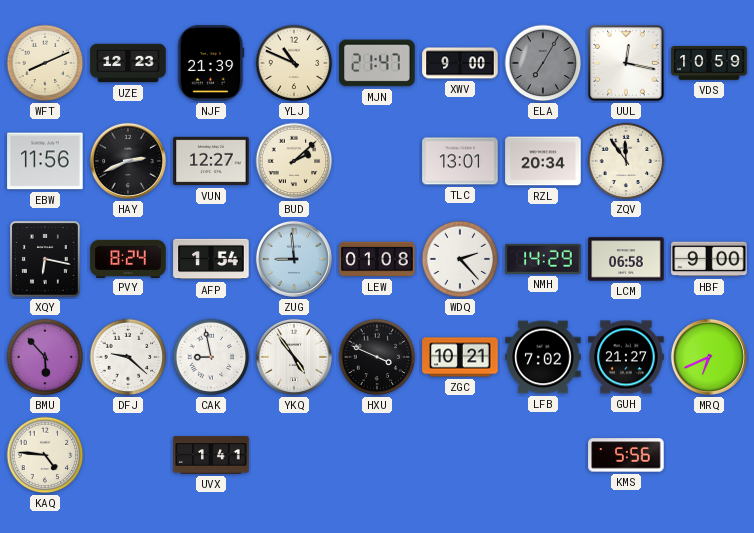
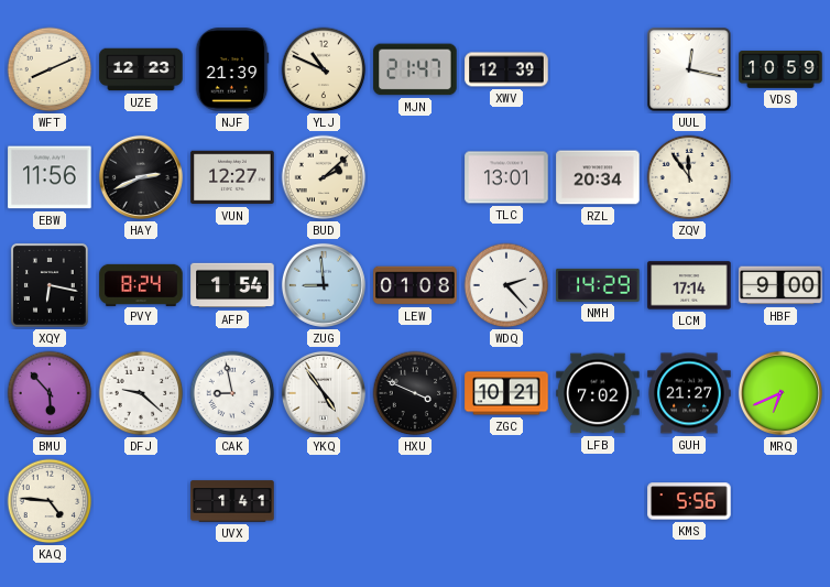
XWV: 9:00 -> 12:39 (506, 69)
ELA: 7:05 -> none (543, 63)
LCM: 06:58 -> 17:14 (689, 285)
